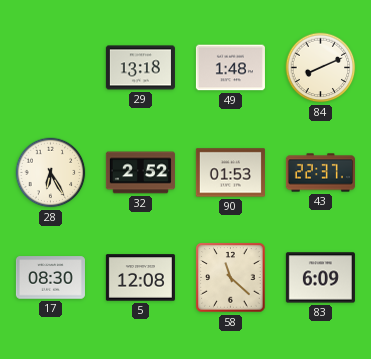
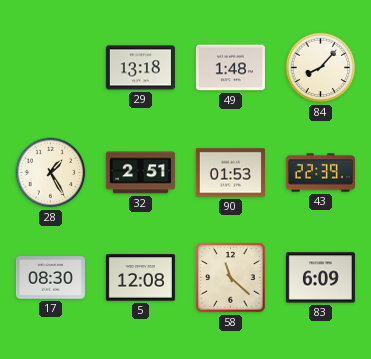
84: 8:11 -> 8:07 (321, 68)
28: 6:25 -> 1:25 (51, 173)
32: 2:52 -> 2:51 (140, 173)
43: 22:37 -> 22:39 (320, 173)
